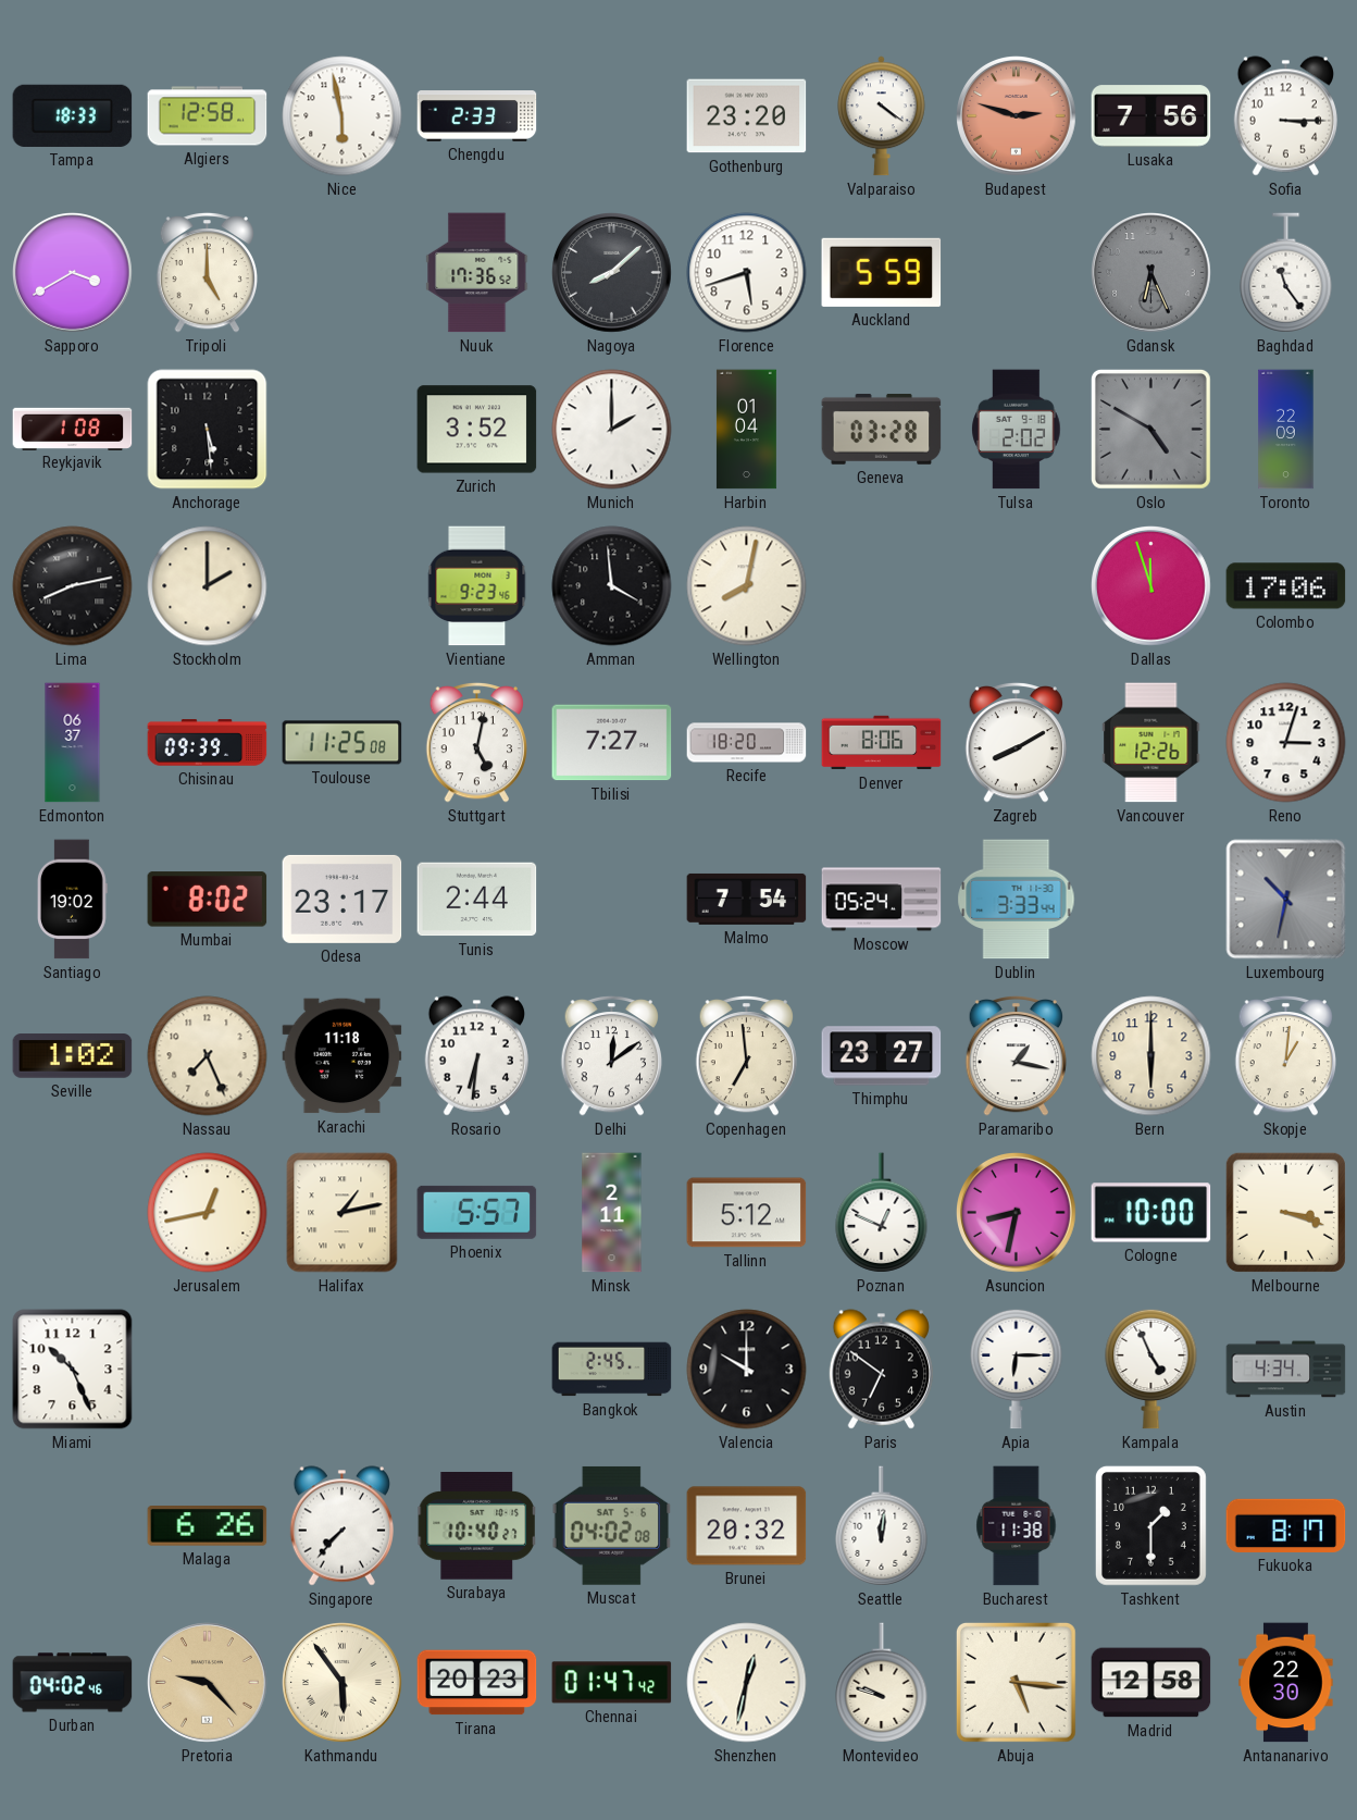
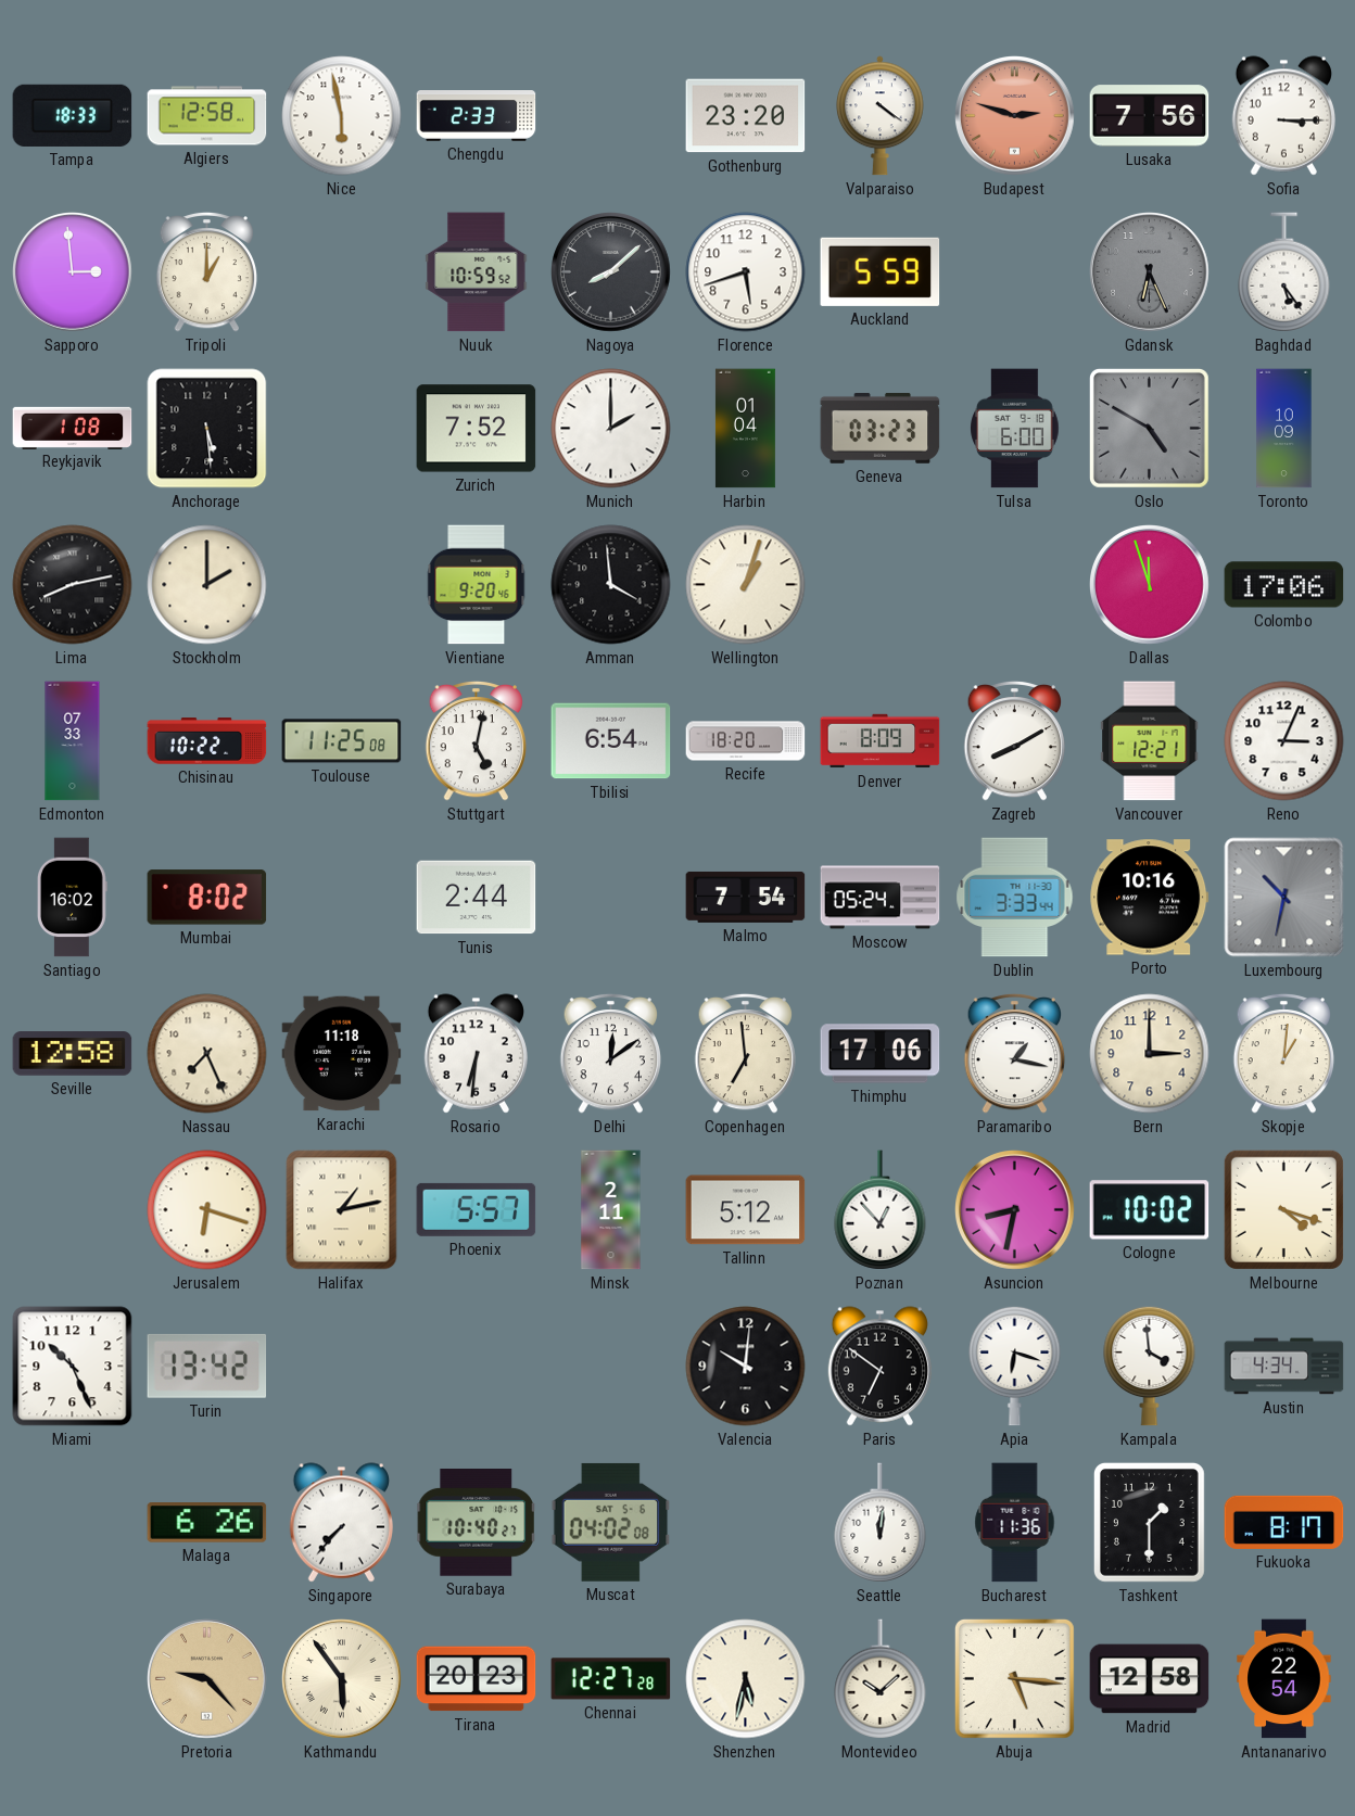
Sapporo: 3:40 -> 2:59 (73, 272)
Tripoli: 5:00 -> 1:00 (206, 271)
Nuuk: 17:36 -> 10:59 (477, 272)
Baghdad: 11:24 -> 5:24 (1284, 272)
Zurich: 3:52 -> 7:52 (477, 429)
Geneva: 03:28 -> 03:23 (881, 428)
Tulsa: 2:02 -> 6:00 (1015, 429)
Toronto: 22:09 -> 10:09 (1284, 429)
Vientiane: 9:23 -> 9:20 (477, 585)
Wellington: 8:02 -> 1:03 (746, 585)
Edmonton: 06:37 -> 07:33 (73, 741)
Chisinau: 09:39 -> 10:22 (207, 741)
Tbilisi: 7:27 -> 6:54 (611, 741)
Denver: 8:06 -> 8:09 (881, 741)
Vancouver: 12:26 -> 12:21 (1150, 741)
Reno: 3:03 -> 3:04 (1284, 741)
Santiago: 19:02 -> 16:02 (73, 898)
Odesa: 23:17 -> none (343, 899)
Porto: none -> 10:16 (1150, 898)
Seville: 1:02 -> 12:58 (73, 1054)
Thimphu: 23:27 -> 17:06 (881, 1054)
Bern: 6:00 -> 3:00 (1150, 1054)
Jerusalem: 12:43 -> 6:18 (207, 1210)
Poznan: 12:49 -> 12:53 (881, 1210)
Cologne: 10:00 -> 10:02 (1150, 1210)
Melbourne: 3:18 -> 4:18 (1283, 1209)
Turin: none -> 13:42 (207, 1366)
Bangkok: 2:45 -> none (612, 1370)
Valencia: 10:00 -> 10:01 (746, 1367)
Apia: 6:15 -> 6:18 (1015, 1366)
Kampala: 4:56 -> 3:59 (1150, 1366)
Brunei: 20:32 -> none (747, 1526)
Bucharest: 11:38 -> 11:36 (1015, 1523)
Durban: 04:02 -> none (73, 1683)
Chennai: 01:47 -> 12:27 (611, 1679)
Shenzhen: 12:32 -> 5:32 (746, 1679)
Montevideo: 9:48 -> 10:08 (881, 1679)
Antananarivo: 22:30 -> 22:54 (1284, 1679)
